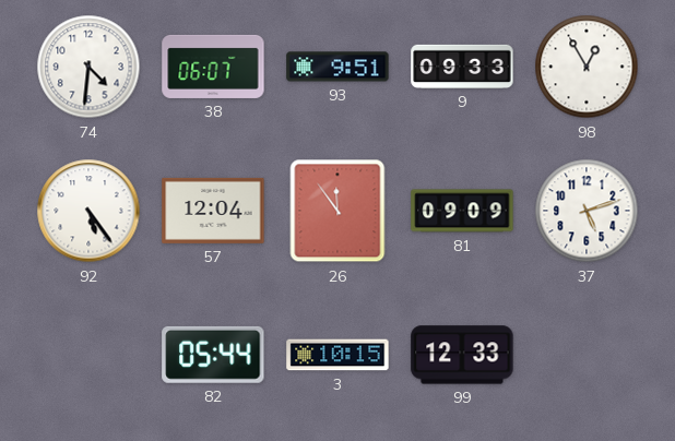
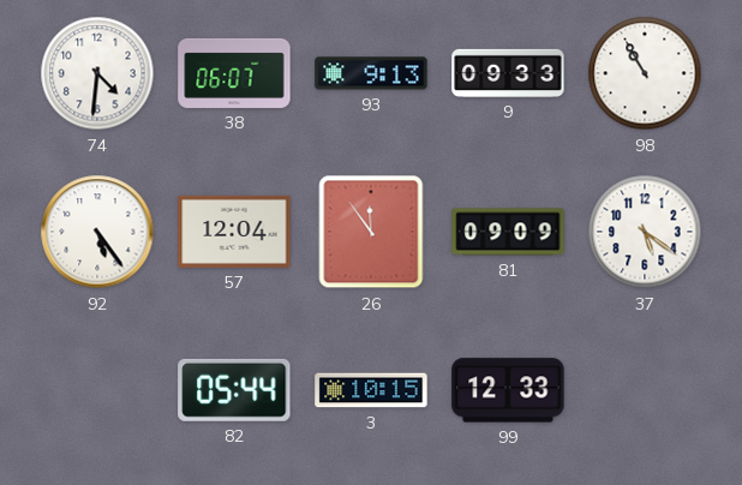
93: 9:51 -> 9:13 (371, 73)
98: 12:55 -> 10:55 (645, 73)
37: 5:12 -> 5:21 (645, 232)
